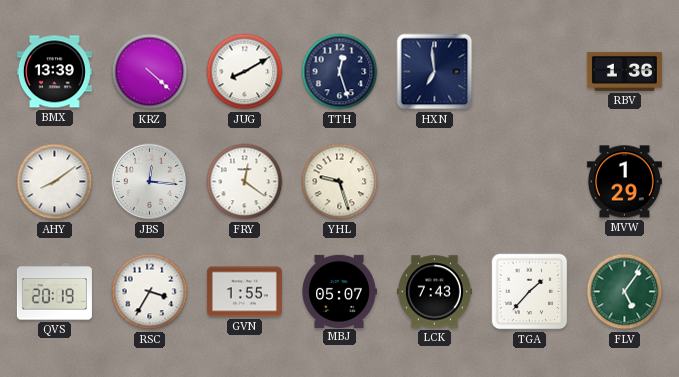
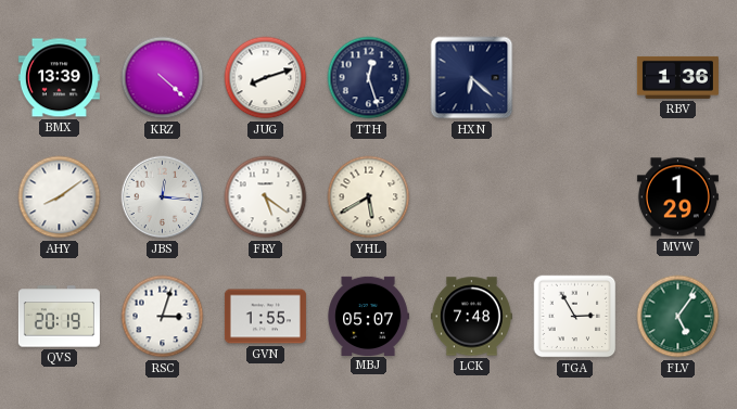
JUG: 8:10 -> 8:12 (266, 78)
HXN: 6:59 -> 6:22 (472, 78)
FRY: 12:21 -> 5:21 (266, 197)
YHL: 9:27 -> 5:40 (369, 197)
RSC: 3:35 -> 3:03 (163, 317)
LCK: 7:43 -> 7:48 (471, 317)
TGA: 1:37 -> 2:55 (575, 317)
